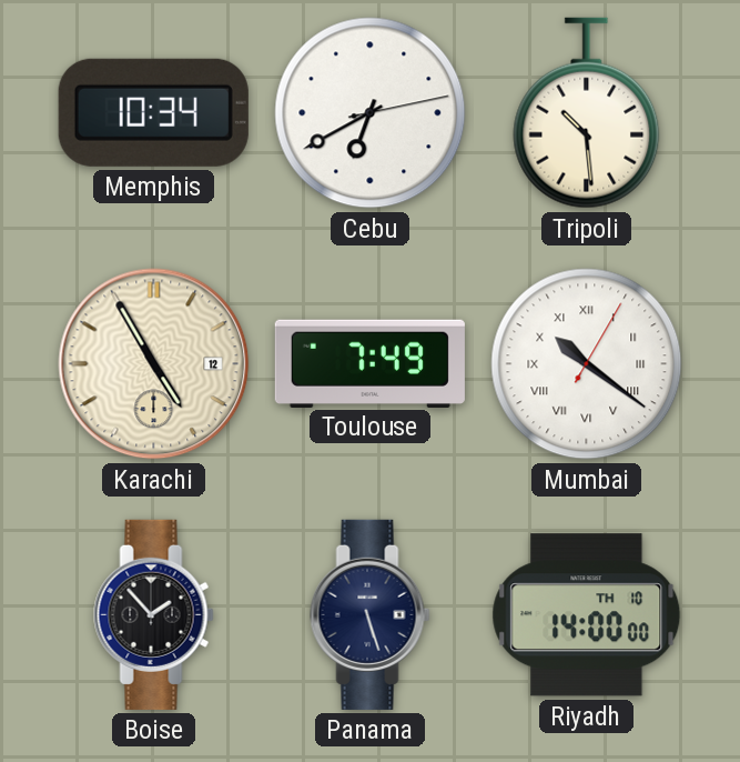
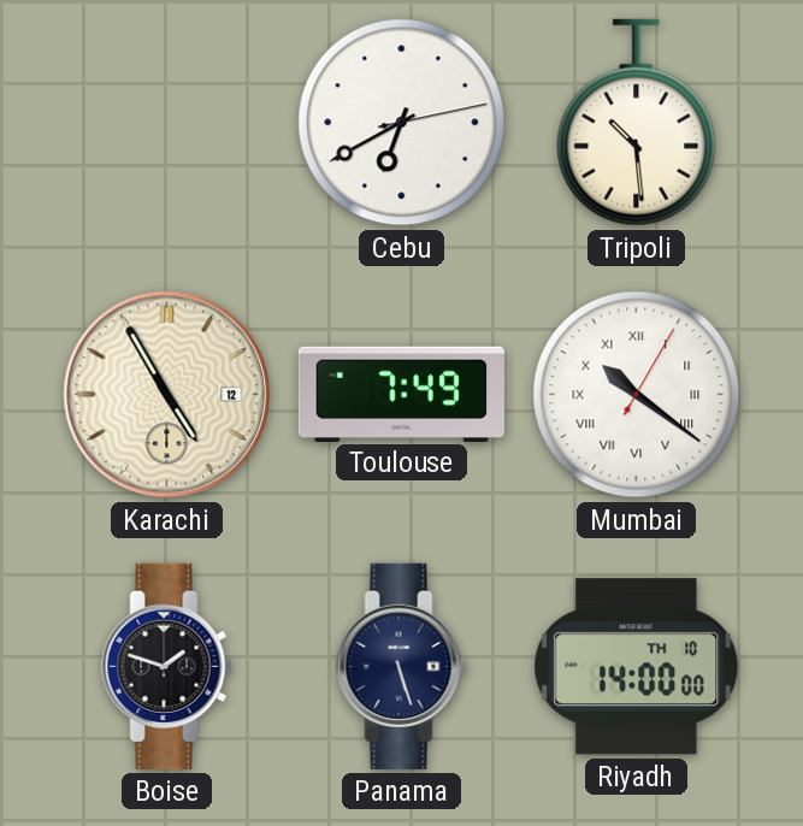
Memphis: 10:34 -> none (153, 112)
Boise: 1:53 -> 1:48 (167, 666)
